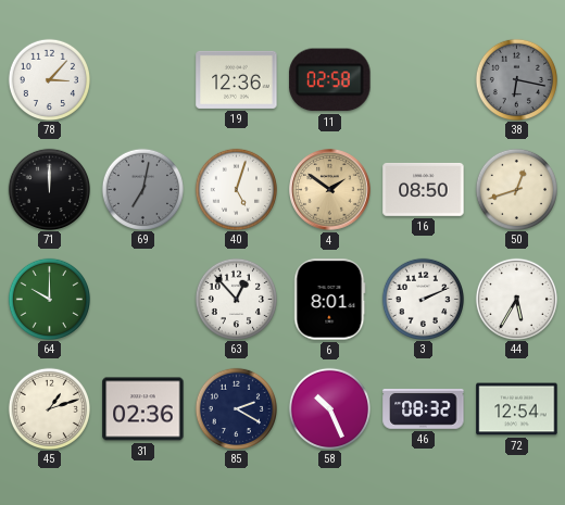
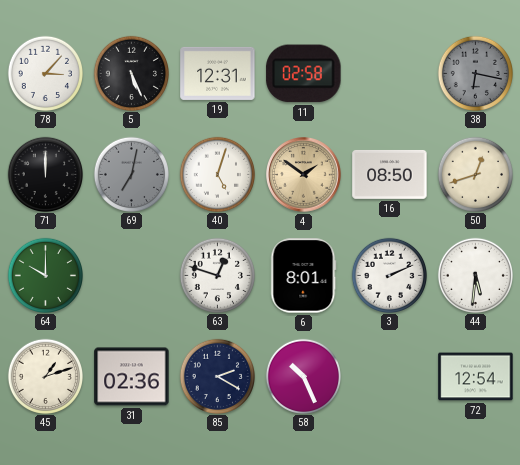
5: none -> 5:26 (131, 73)
19: 12:36 -> 12:31 (218, 73)
63: 12:53 -> 12:48 (217, 275)
44: 5:35 -> 5:31 (475, 275)
46: 08:32 -> none (424, 409)
